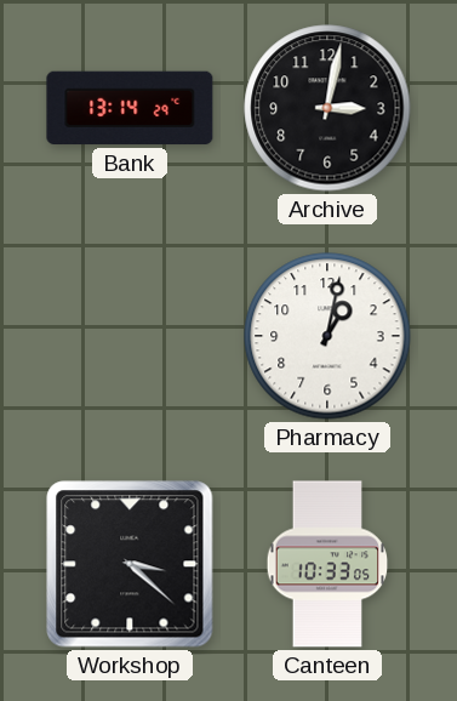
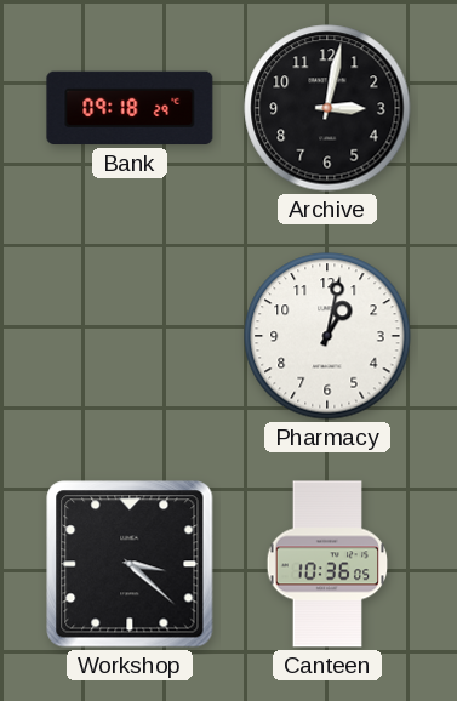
Bank: 13:14 -> 09:18 (130, 108)
Canteen: 10:33 -> 10:36 (327, 564)
